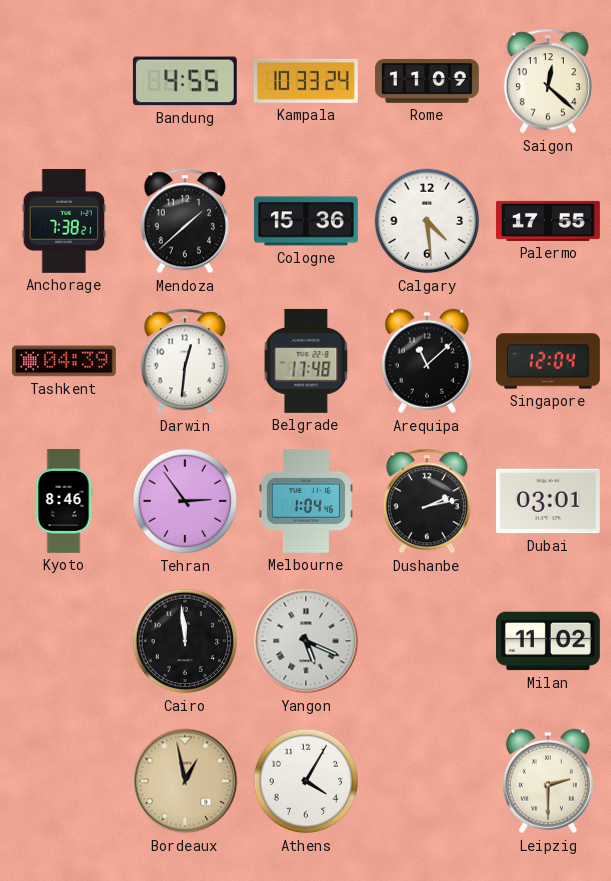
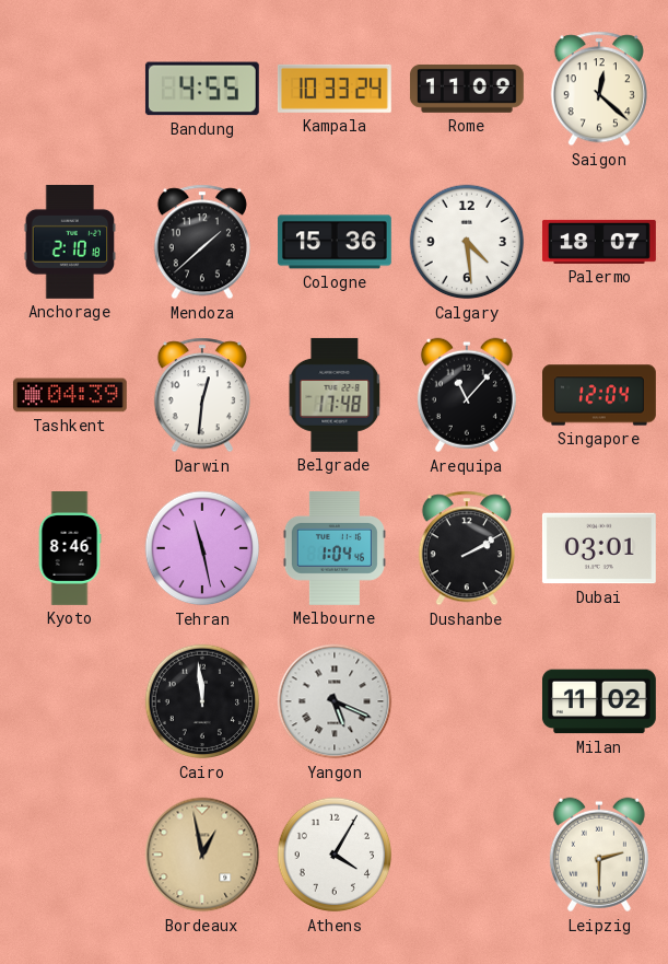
Anchorage: 7:38 -> 2:10 (70, 242)
Palermo: 17:55 -> 18:07 (599, 242)
Arequipa: 11:08 -> 11:07 (467, 395)
Tehran: 2:54 -> 11:28 (202, 548)
Dushanbe: 2:13 -> 2:10 (467, 548)
